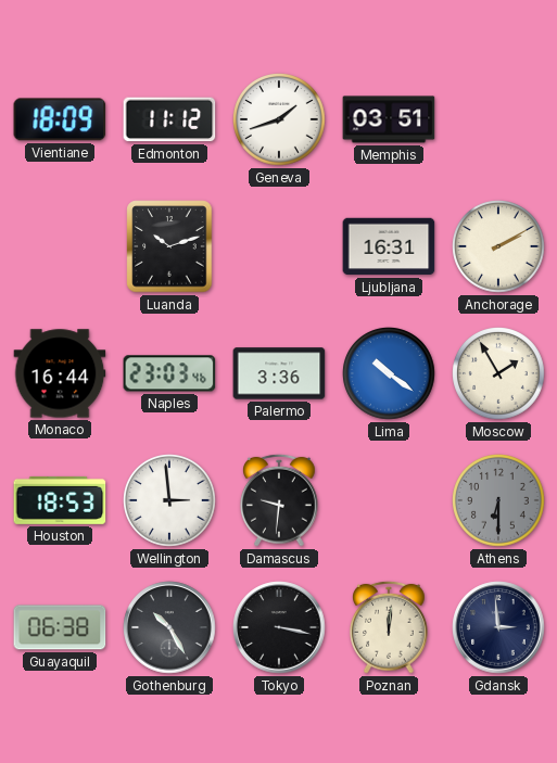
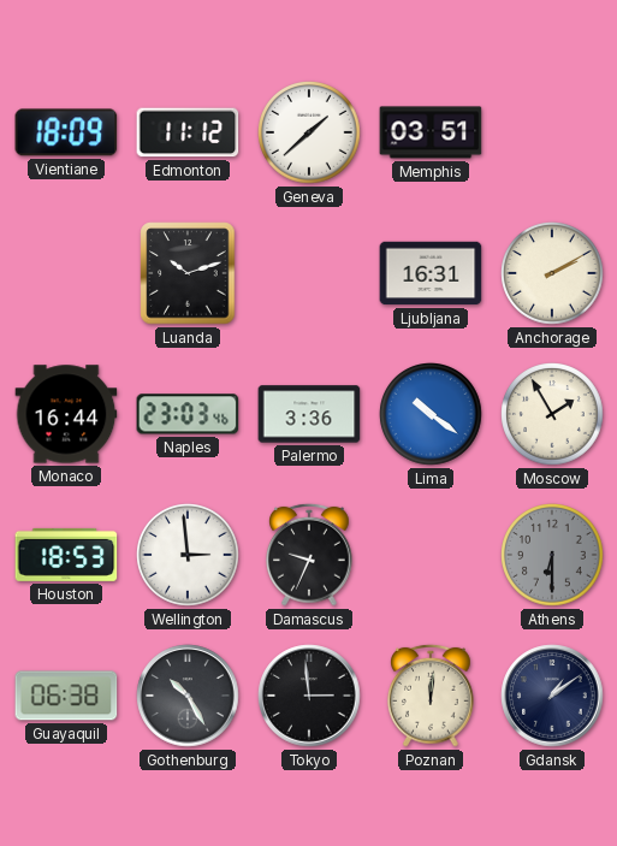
Geneva: 1:42 -> 1:38 (309, 132)
Damascus: 9:31 -> 9:34 (310, 555)
Tokyo: 3:17 -> 2:59 (309, 696)
Gdansk: 2:59 -> 1:09 (552, 696)
